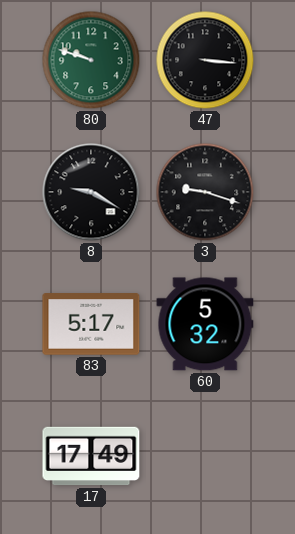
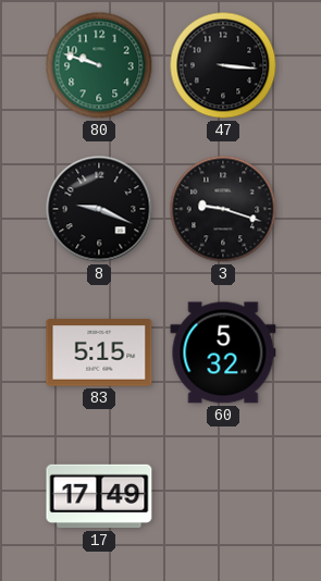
8: 9:20 -> 9:19 (99, 209)
83: 5:17 -> 5:15 (99, 353)
